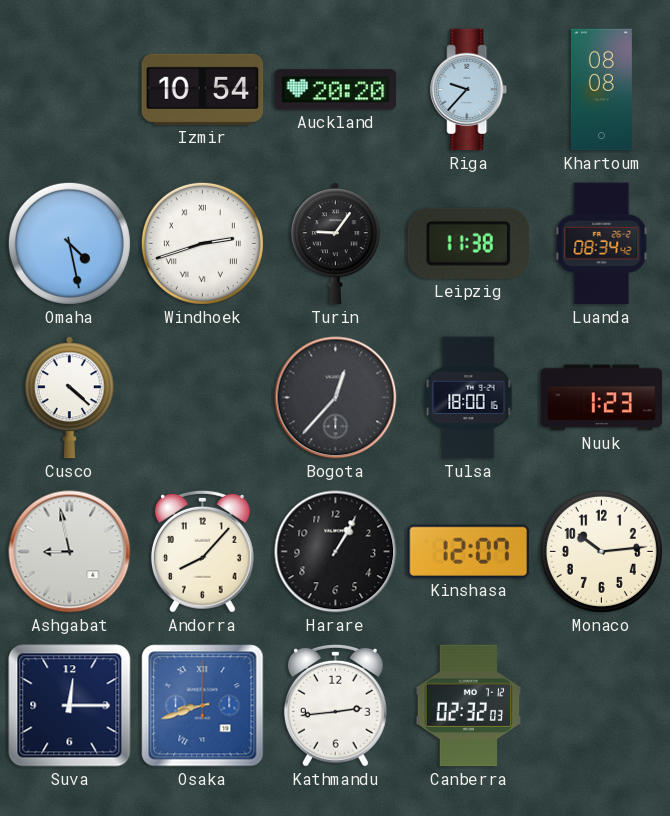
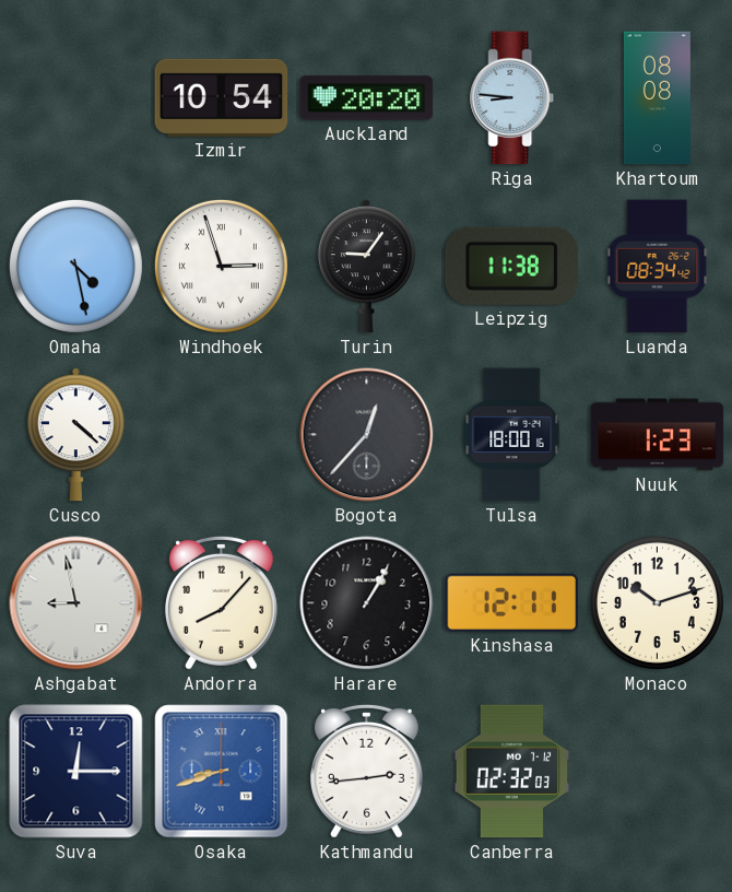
Riga: 9:37 -> 8:46 (512, 98)
Windhoek: 2:42 -> 2:57 (221, 266)
Kinshasa: 12:07 -> 12:11 (511, 602)
Monaco: 10:14 -> 10:12 (657, 602)
